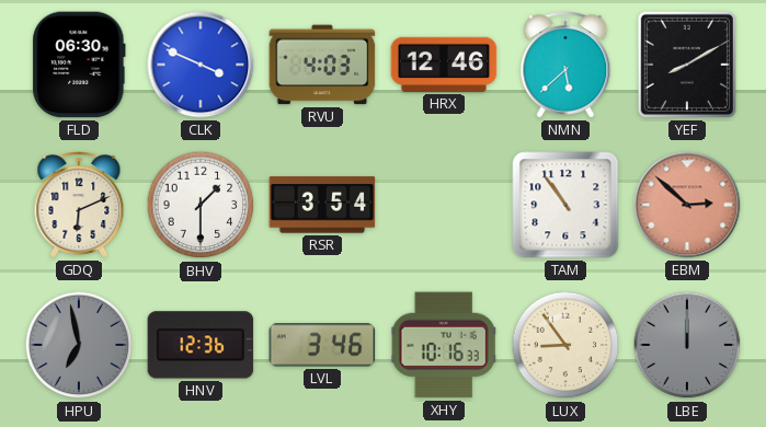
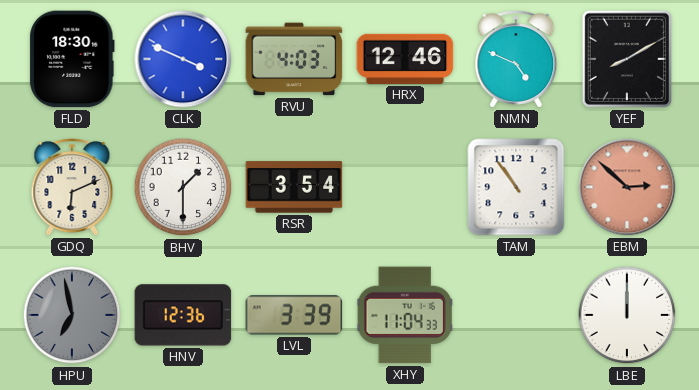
FLD: 06:30 -> 18:30 (72, 59)
NMN: 5:38 -> 4:49 (516, 59)
LVL: 3:46 -> 3:39 (294, 315)
XHY: 10:16 -> 11:04 (405, 315)
LUX: 8:54 -> none (565, 345)
LBE dial: grey -> white (627, 315)
